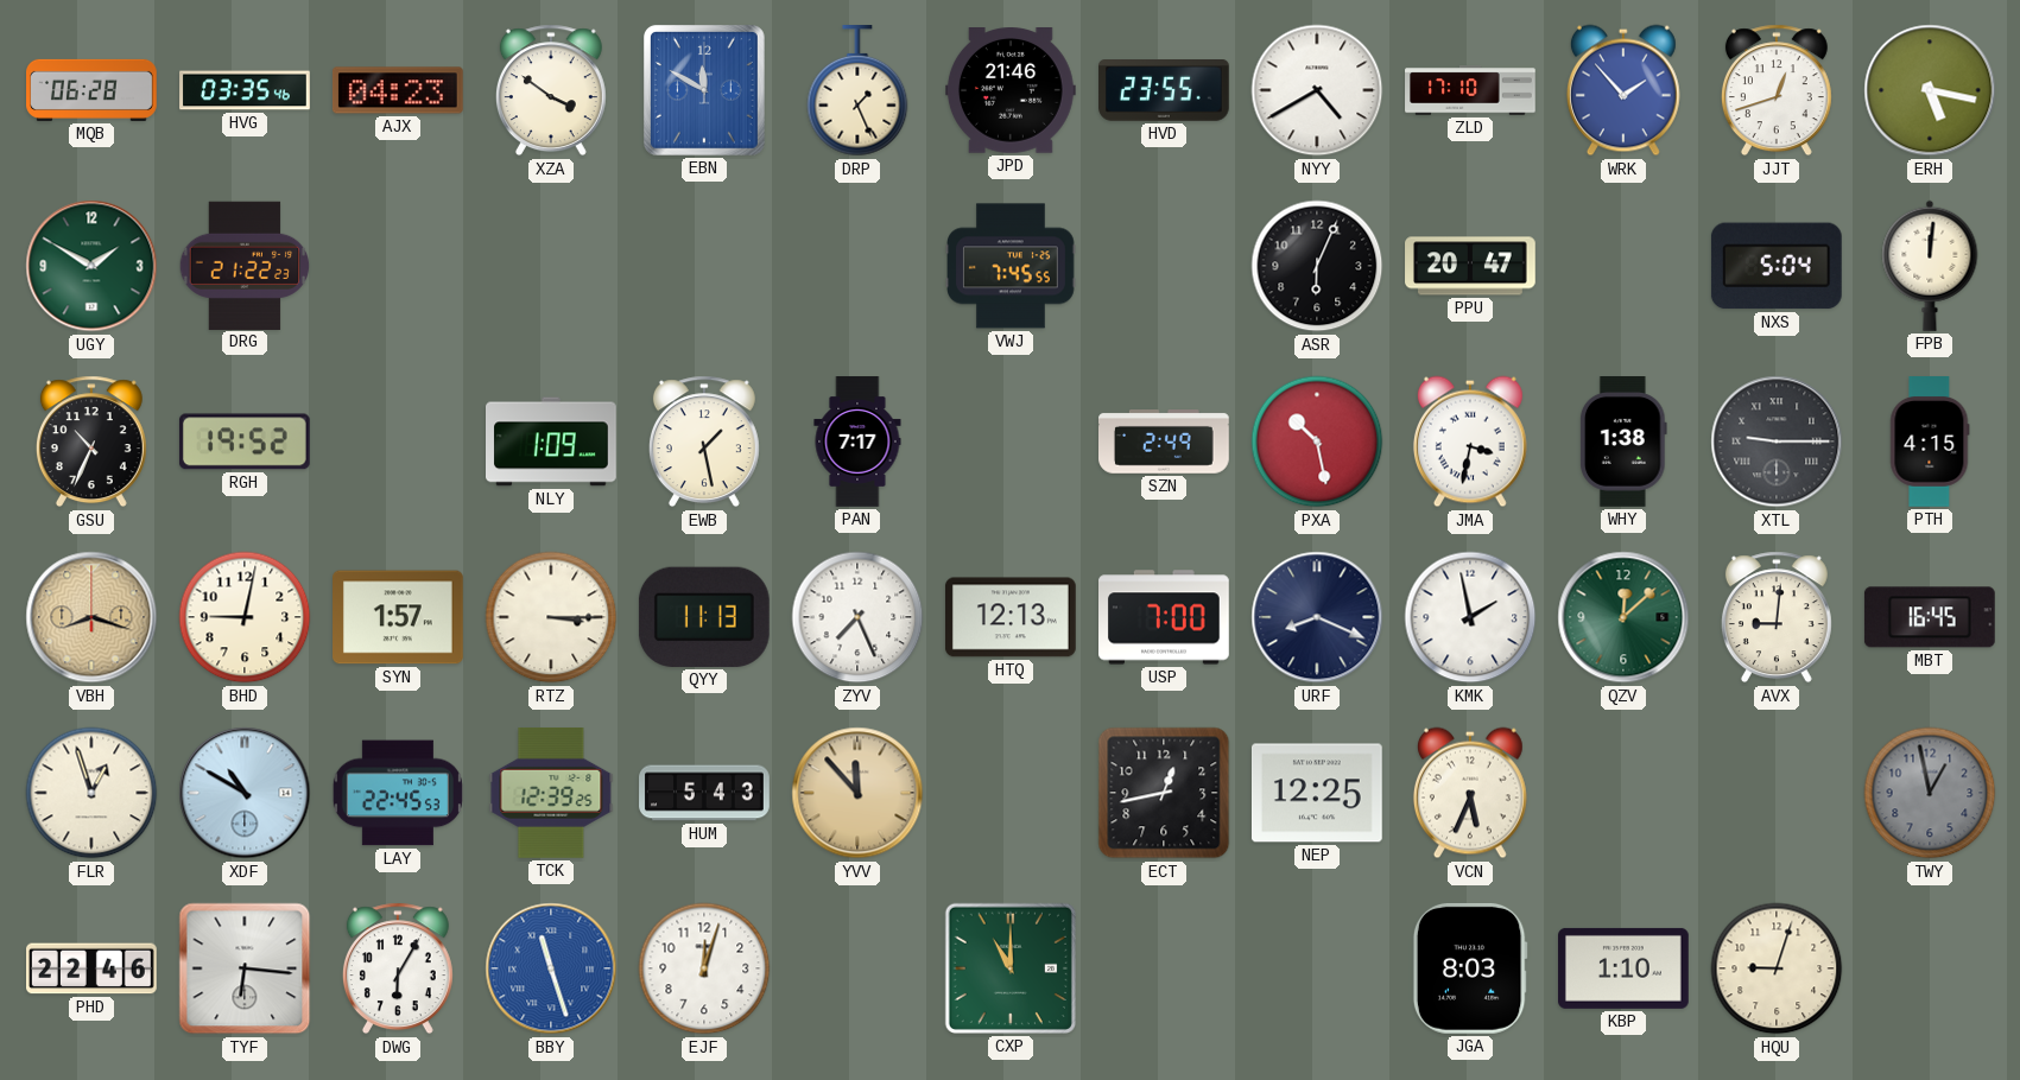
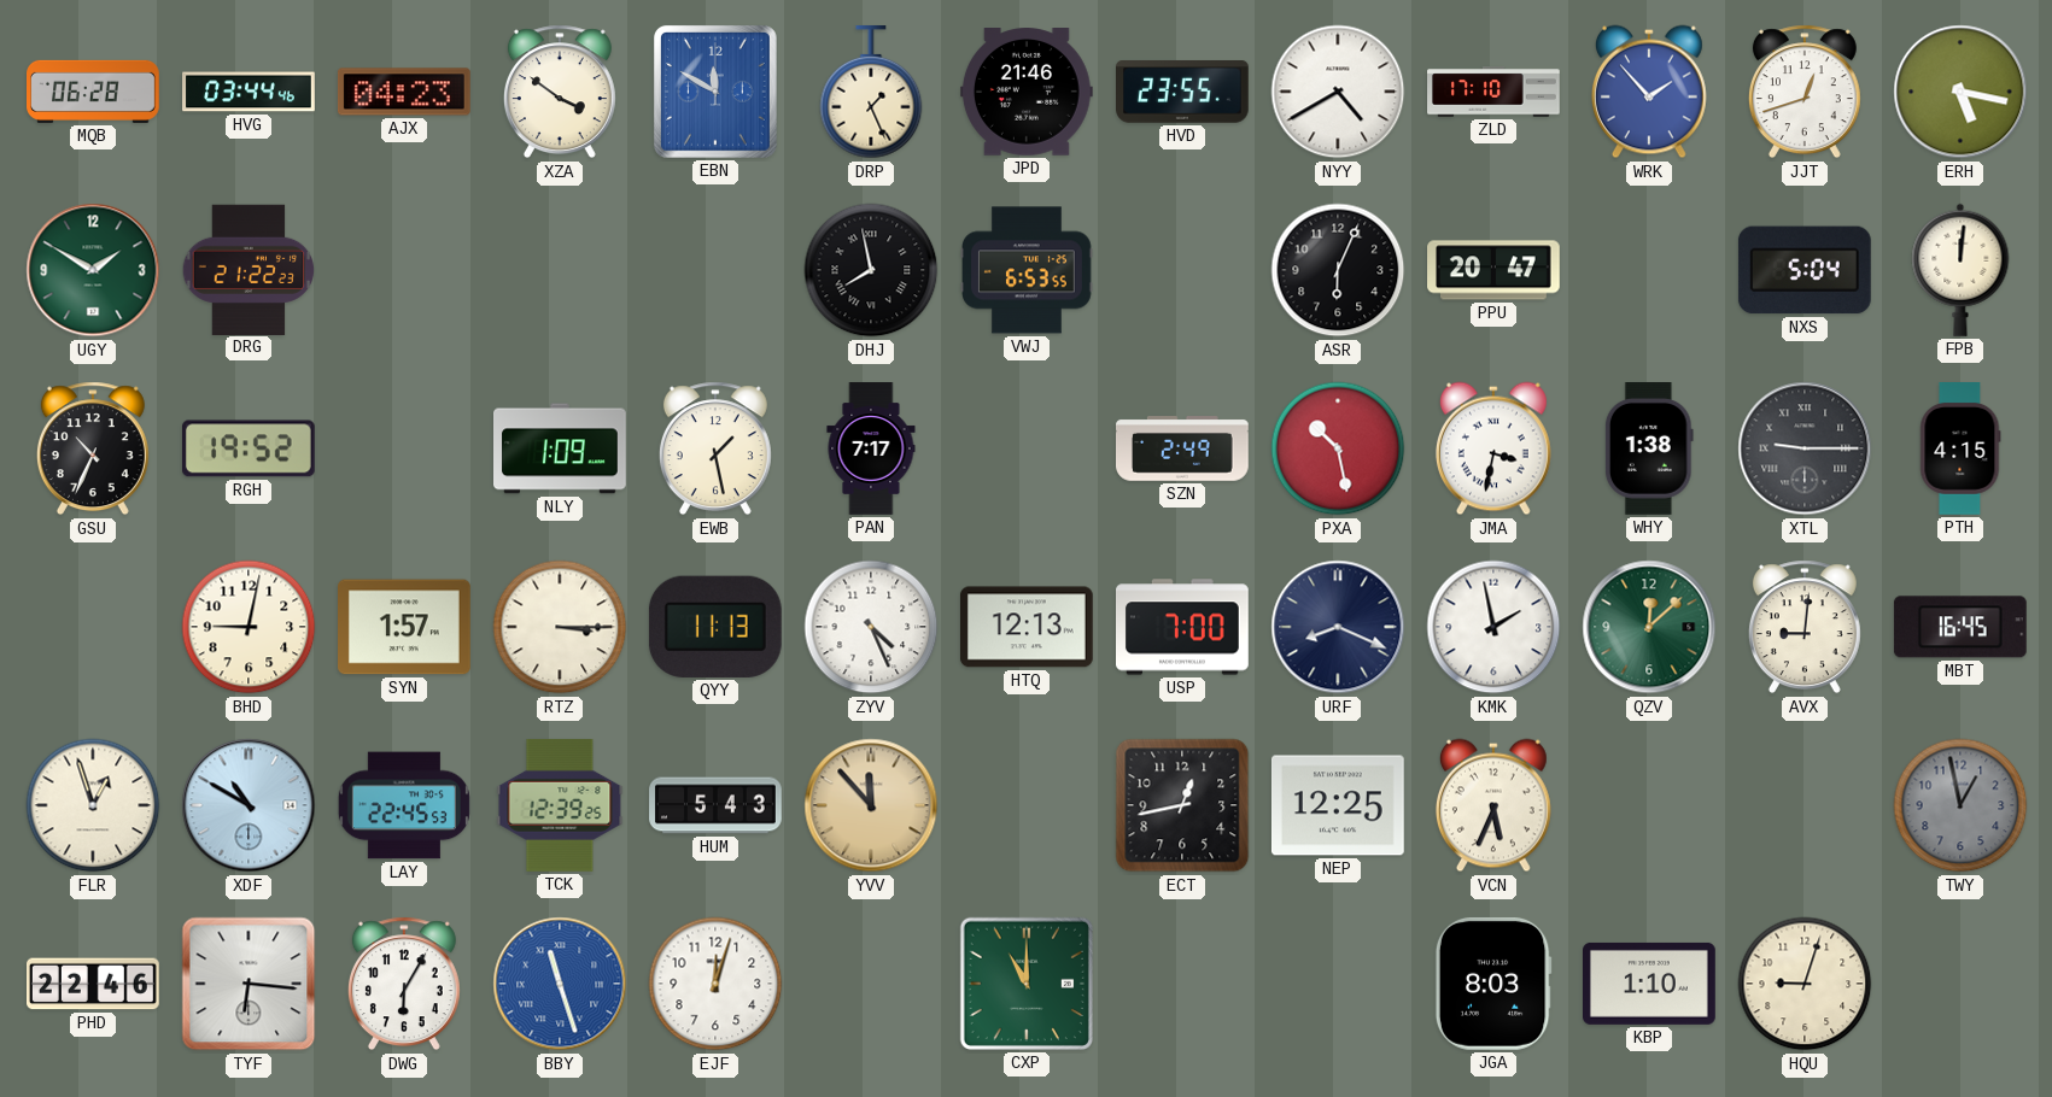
HVG: 03:35 -> 03:44 (249, 92)
DHJ: none -> 7:58 (871, 270)
VWJ: 7:45 -> 6:53 (1028, 270)
VBH: 8:18 -> none (91, 617)
ZYV: 7:26 -> 4:26 (871, 627)
